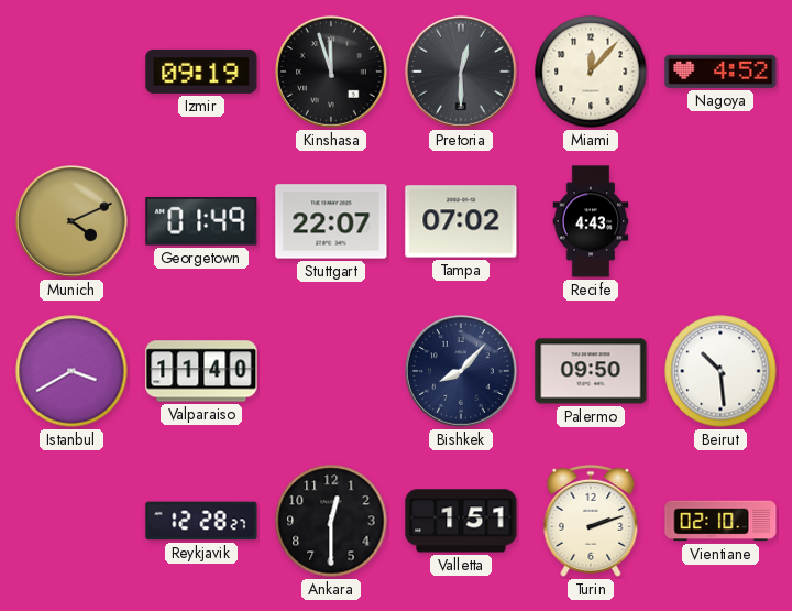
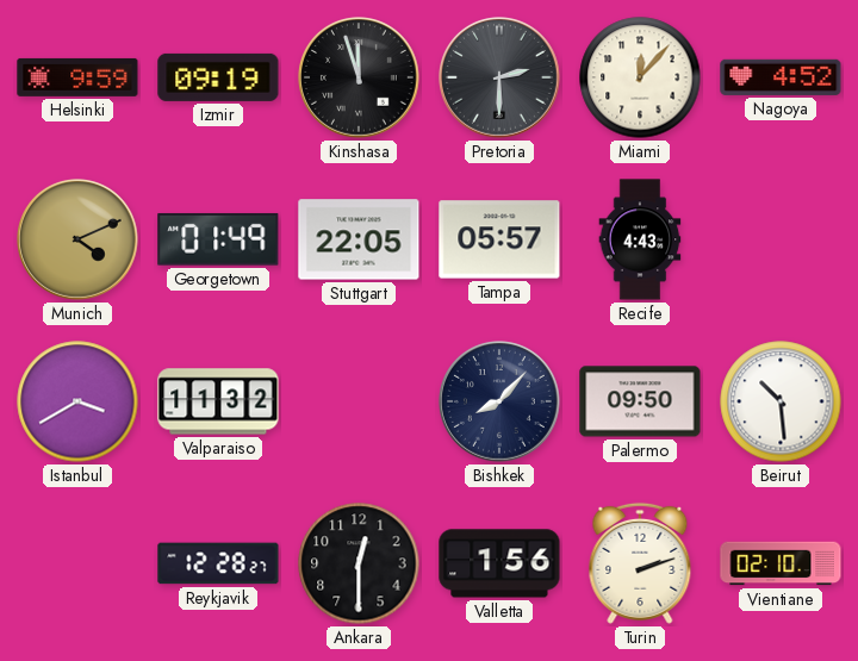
Helsinki: none -> 9:59 (77, 77)
Pretoria: 12:30 -> 2:30 (500, 79)
Stuttgart: 22:07 -> 22:05 (359, 239)
Tampa: 07:02 -> 05:57 (499, 239)
Valparaiso: 11:40 -> 11:32 (218, 401)
Valletta: 1:51 -> 1:56 (499, 563)
